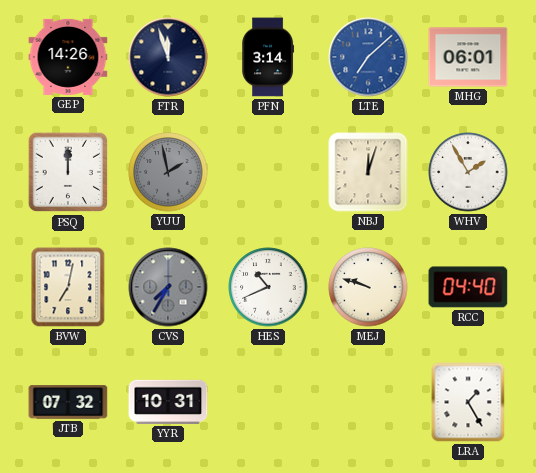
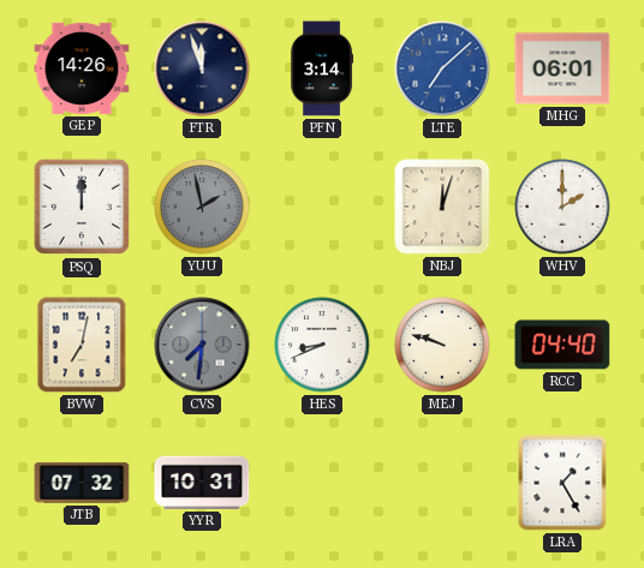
WHV: 1:55 -> 2:00 (562, 207)
CVS: 7:35 -> 7:31 (202, 345)
HES: 10:41 -> 8:41 (322, 345)
